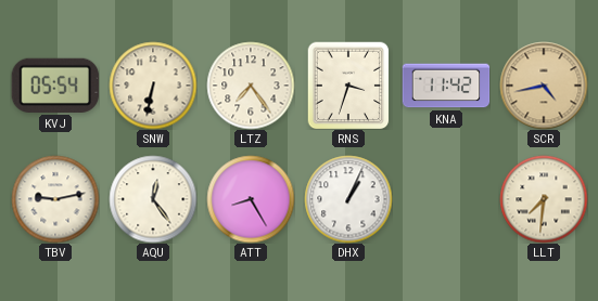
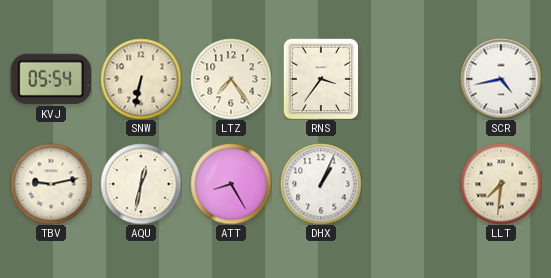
RNS: 3:33 -> 3:36 (321, 79)
KNA: 11:42 -> none (446, 86)
SCR dial: champagne -> white (501, 79)
AQU: 12:24 -> 12:32 (141, 184)
